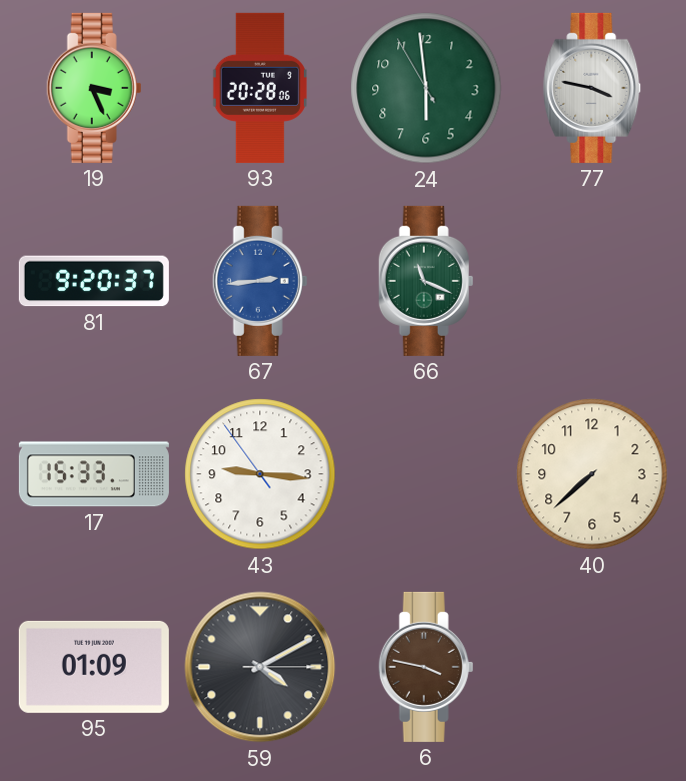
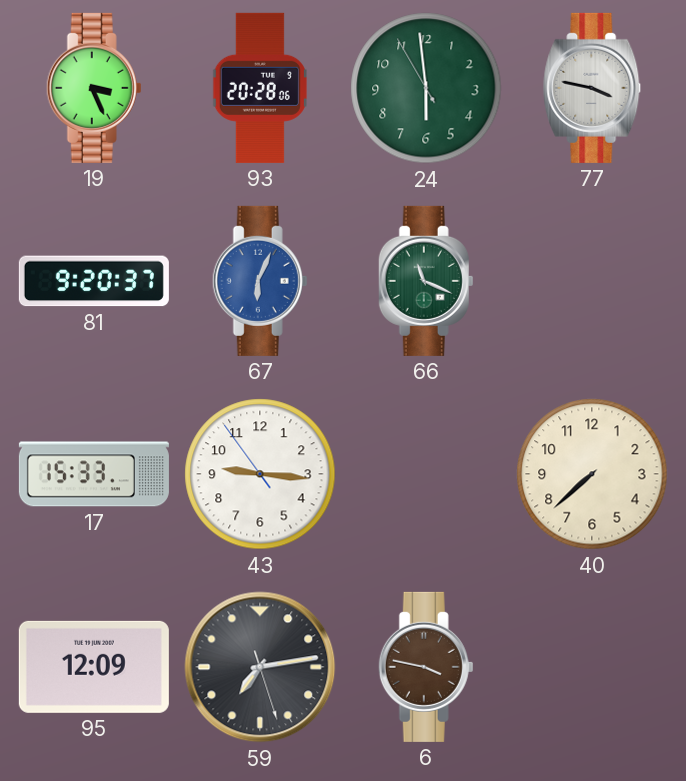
67: 2:44 -> 6:04 (260, 281)
95: 01:09 -> 12:09 (94, 667)
59: 4:10 -> 7:13 (260, 667)
